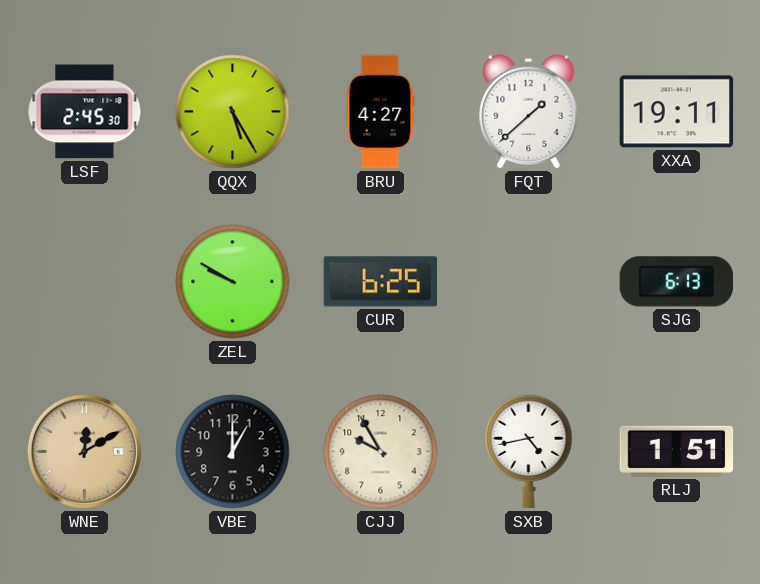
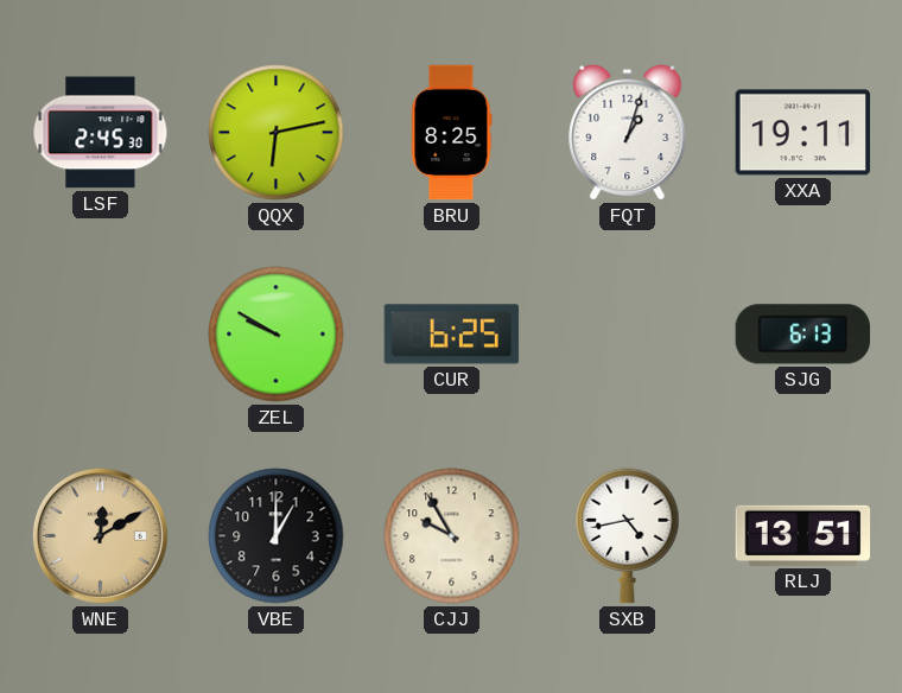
QQX: 5:25 -> 6:13 (277, 133)
BRU: 4:27 -> 8:25 (451, 133)
FQT: 1:38 -> 1:03 (628, 132)
RLJ: 1:51 -> 13:51 (803, 535)
